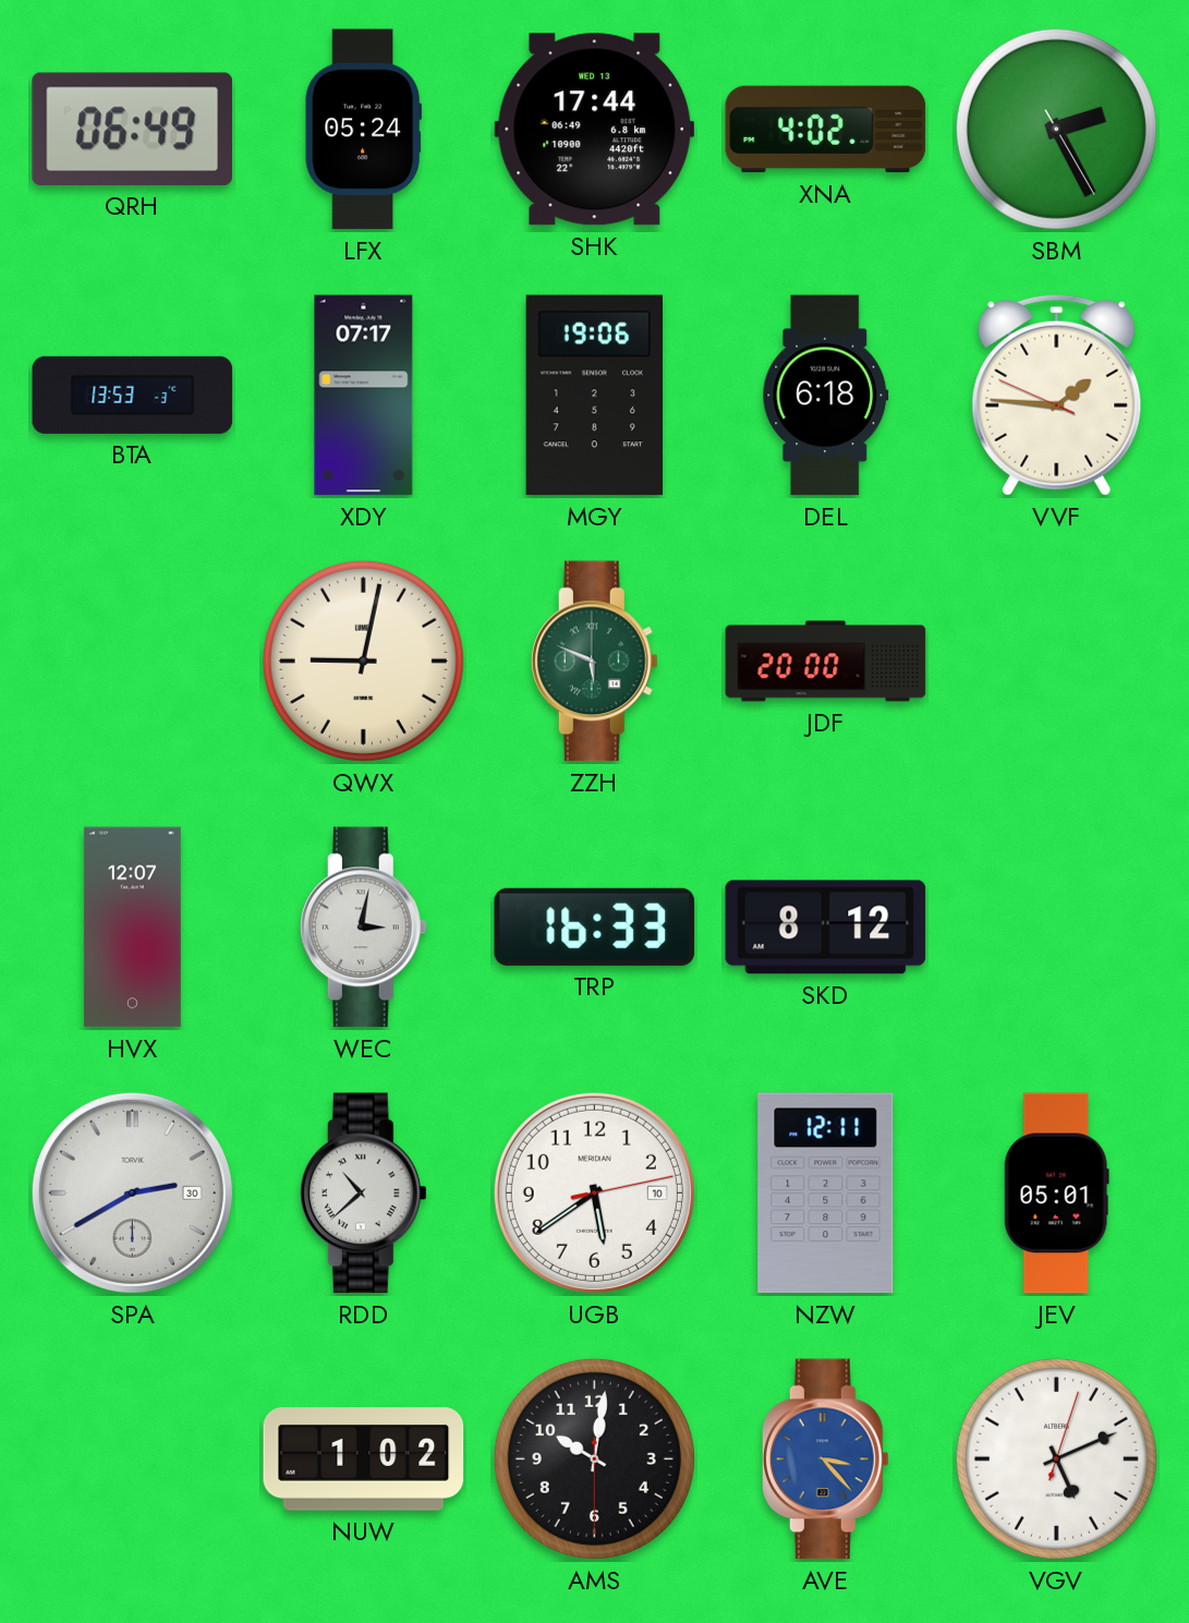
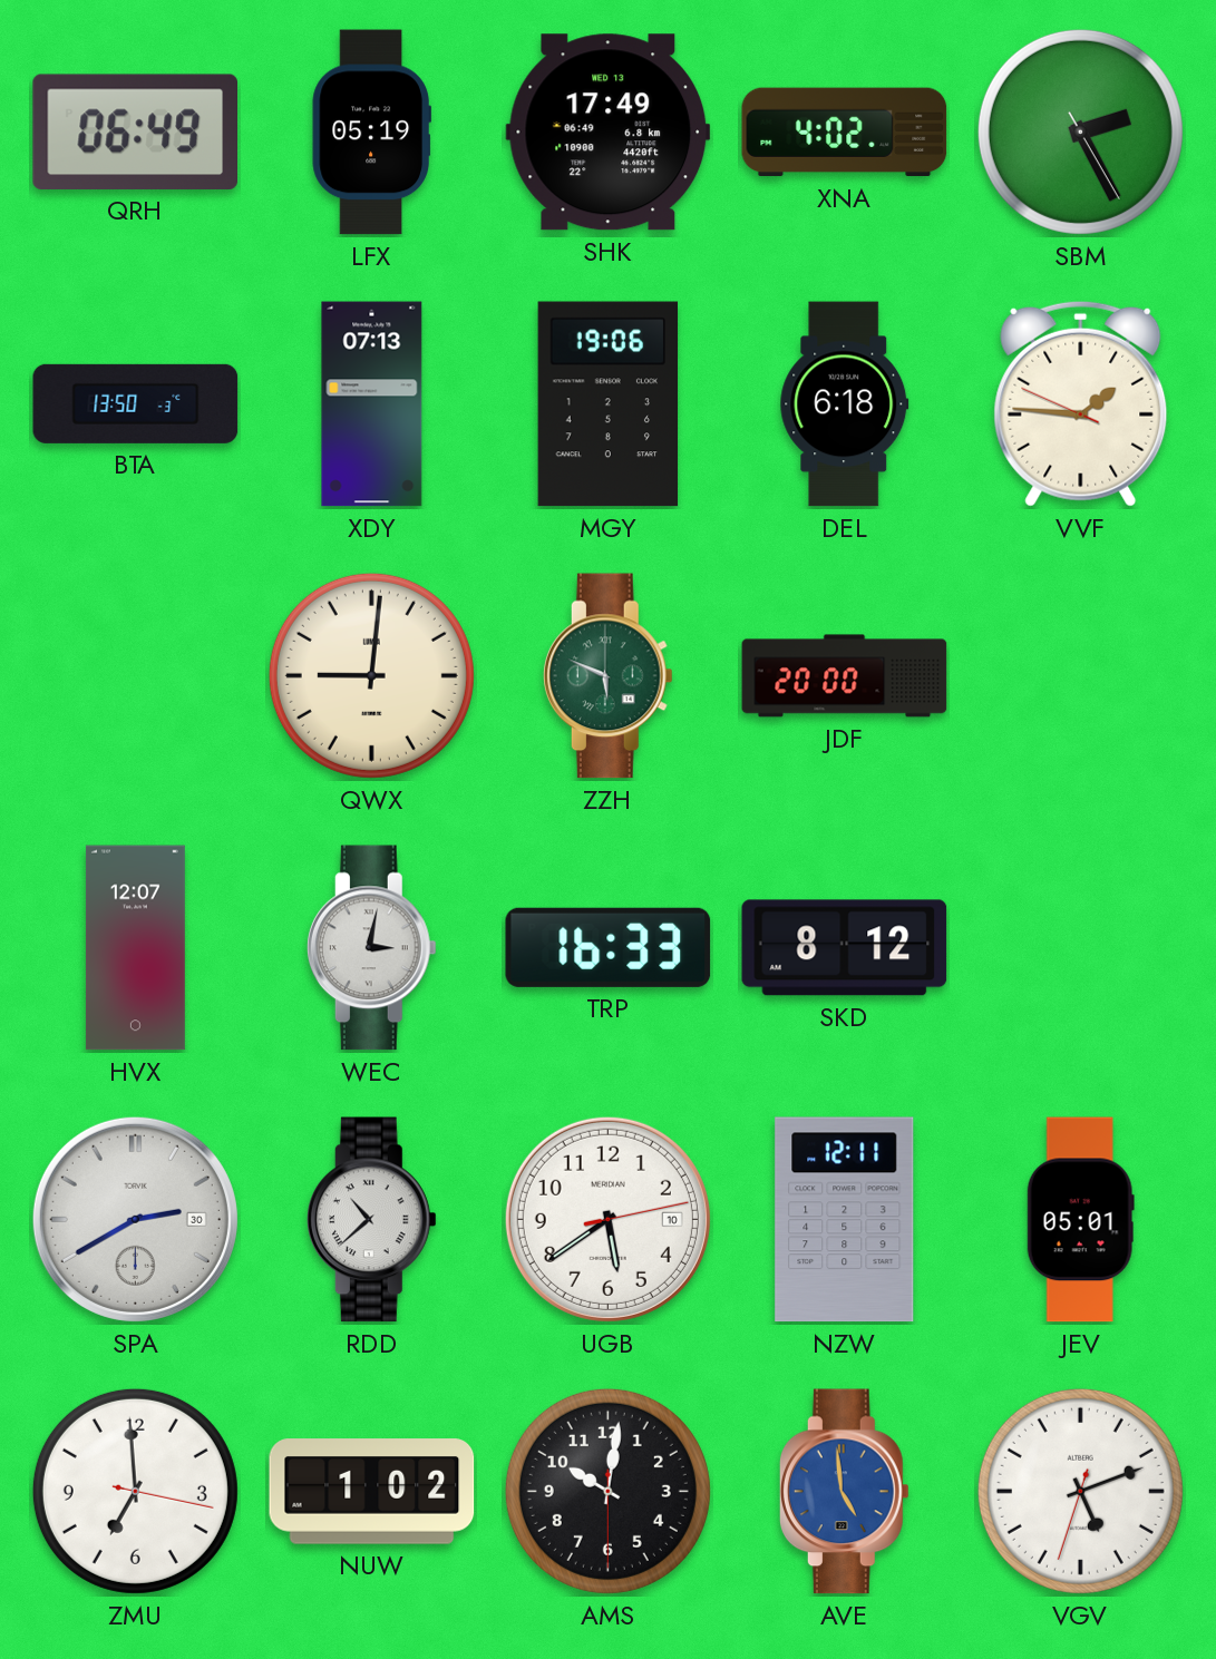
LFX: 05:24 -> 05:19 (371, 133)
SHK: 17:44 -> 17:49 (609, 133)
BTA: 13:53 -> 13:50 (136, 403)
XDY: 07:17 -> 07:13 (372, 404)
QWX: 9:02 -> 9:01 (371, 675)
ZMU: none -> 6:59 (135, 1491)
AVE: 3:23 -> 4:59 (844, 1492)
VGV: 5:11:03 -> 5:11:33 (1080, 1491)
